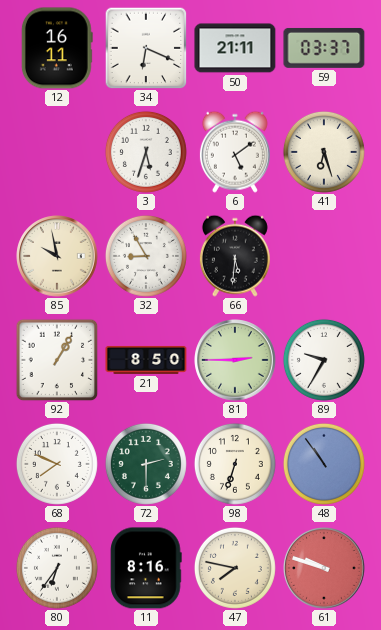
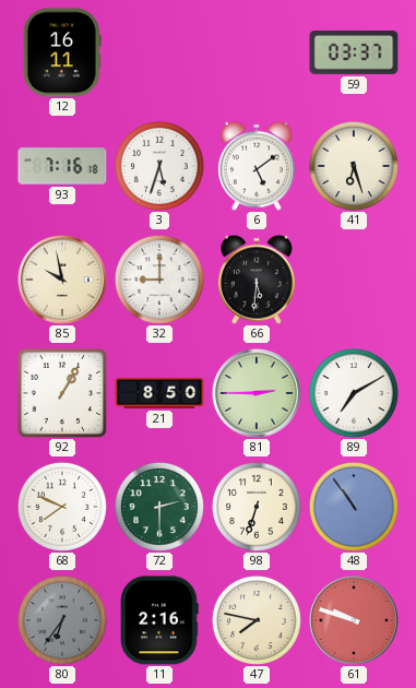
34: 6:19 -> none (146, 48)
50: 21:11 -> none (235, 48)
93: none -> 7:16 (62, 166)
32: 8:55 -> 9:00 (159, 280)
89: 9:35 -> 7:10 (354, 393)
80 dial: white -> grey (62, 620)
11: 8:16 -> 2:16 (159, 620)
